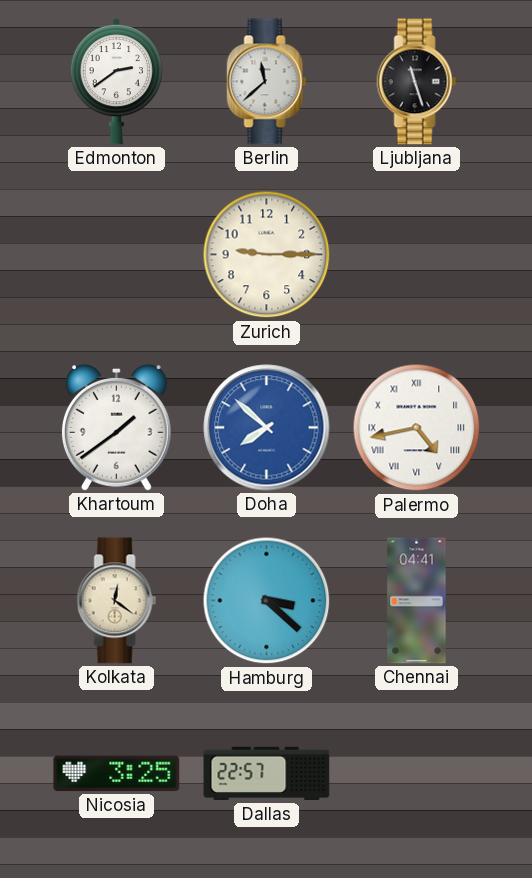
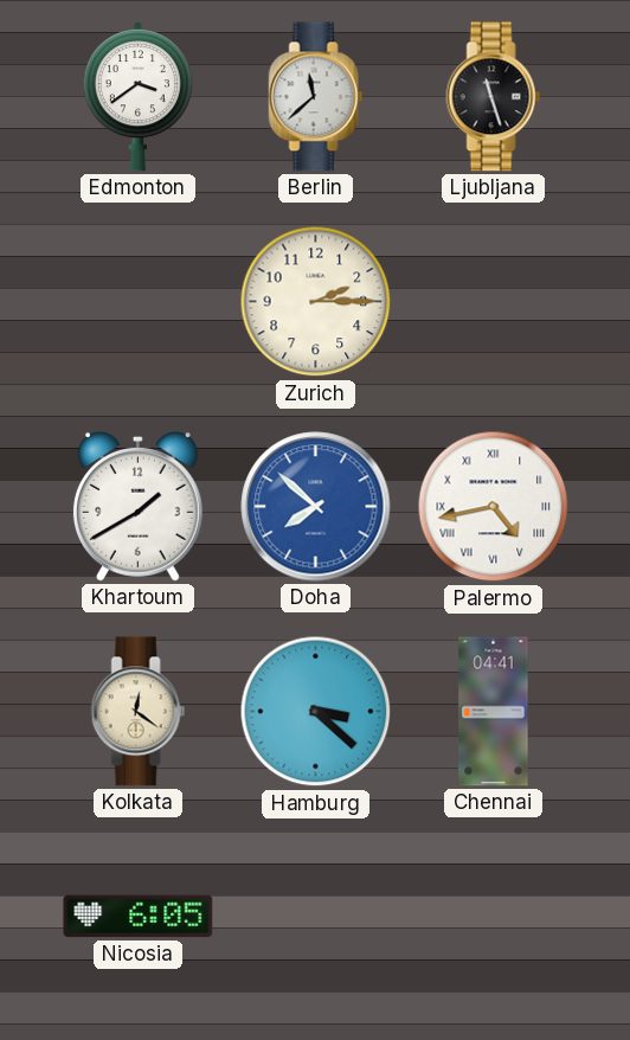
Edmonton: 2:39 -> 3:39 (137, 97)
Zurich: 9:15 -> 2:15 (316, 302)
Khartoum: 1:39 -> 1:40 (137, 506)
Nicosia: 3:25 -> 6:05 (139, 917)
Dallas: 22:57 -> none (267, 774)
